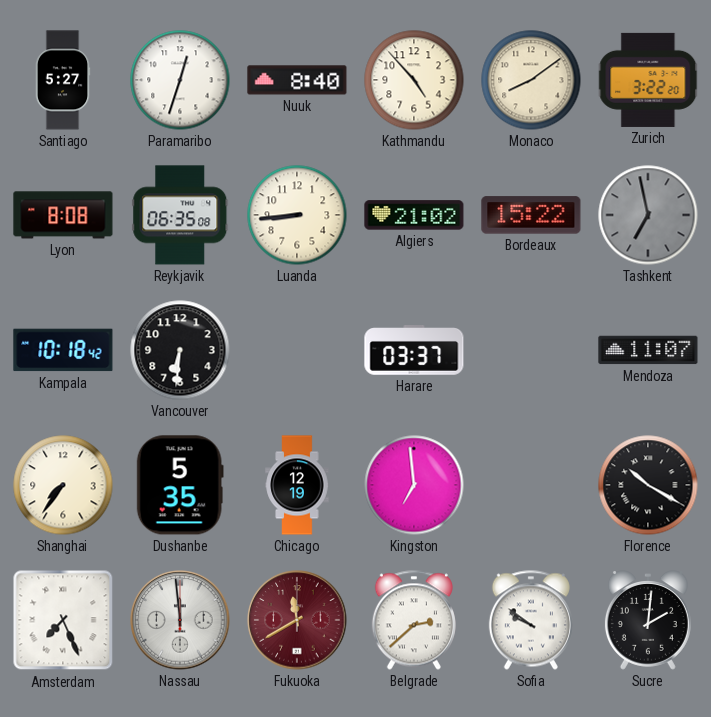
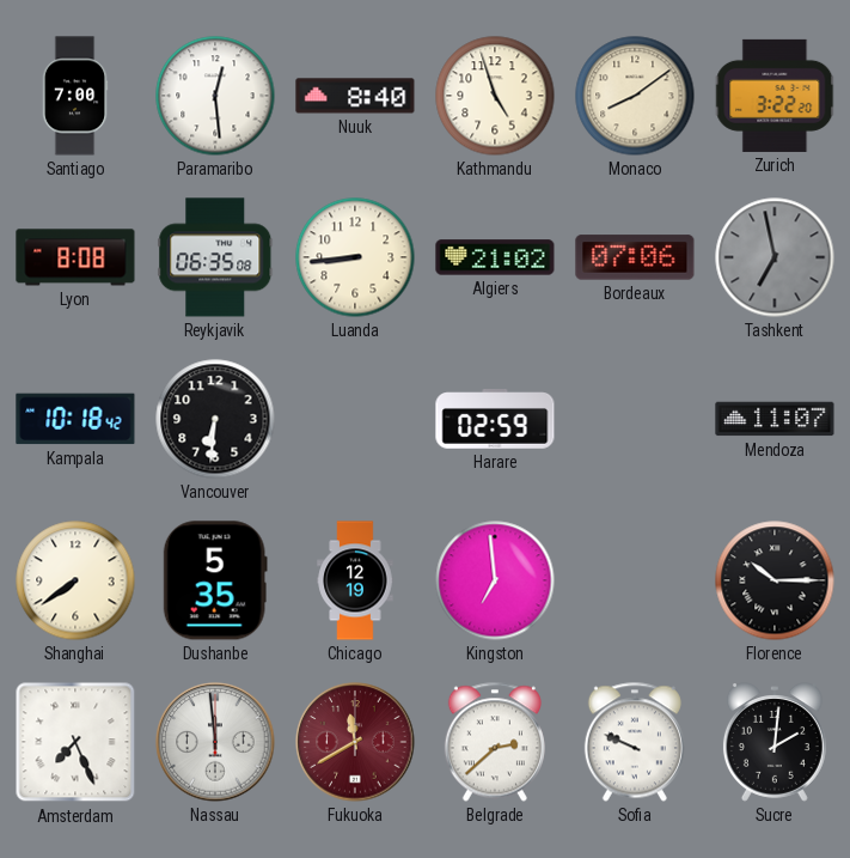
Santiago: 5:27 -> 7:00 (75, 96)
Paramaribo: 12:33 -> 12:29 (215, 96)
Kathmandu: 4:53 -> 4:57 (495, 96)
Bordeaux: 15:22 -> 07:06 (635, 257)
Harare: 03:37 -> 02:59 (495, 419)
Shanghai: 7:36 -> 7:39 (75, 580)
Florence: 10:20 -> 10:15 (775, 580)
Sofia: 9:51 -> 9:49 (635, 742)
